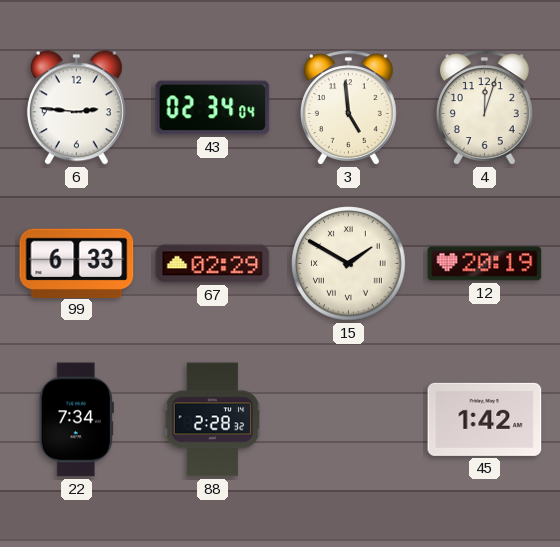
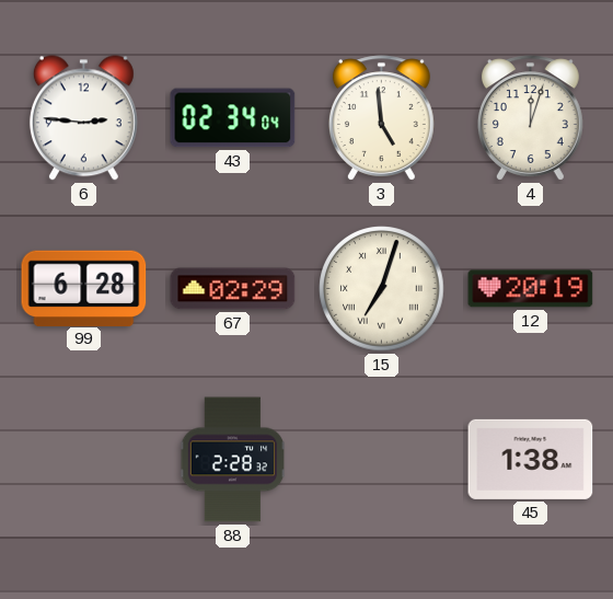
99: 6:33 -> 6:28 (84, 288)
15: 1:50 -> 7:03 (382, 289)
22: 7:34 -> none (76, 420)
45: 1:42 -> 1:38 (531, 459)
